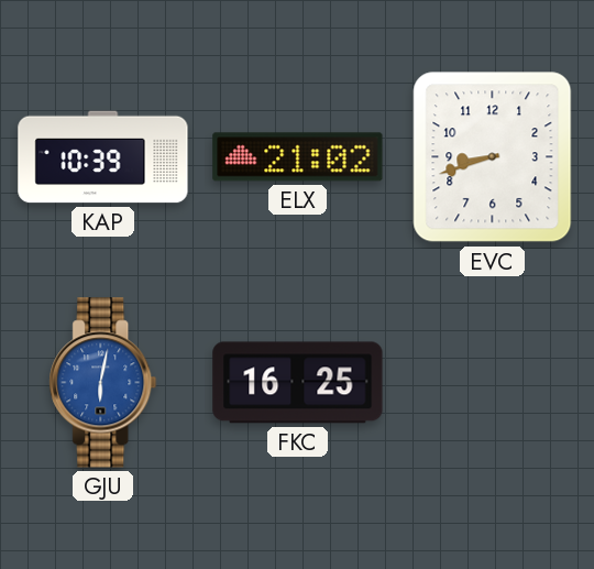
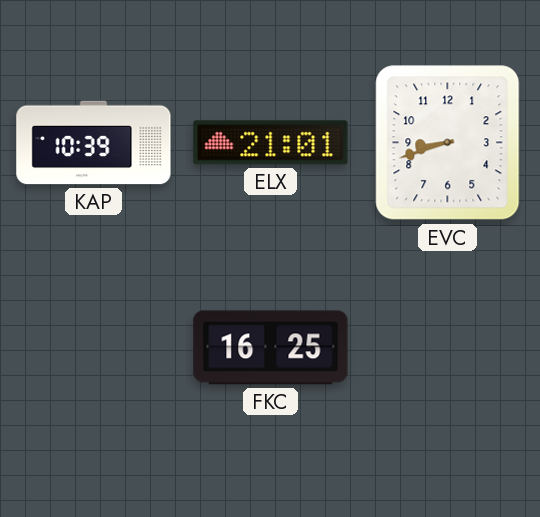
ELX: 21:02 -> 21:01 (271, 143)
GJU: 6:02 -> none (103, 383)
